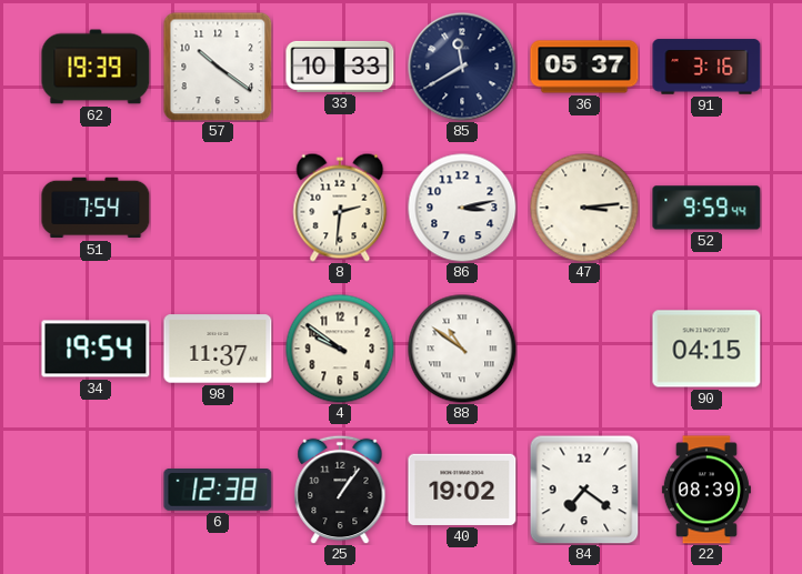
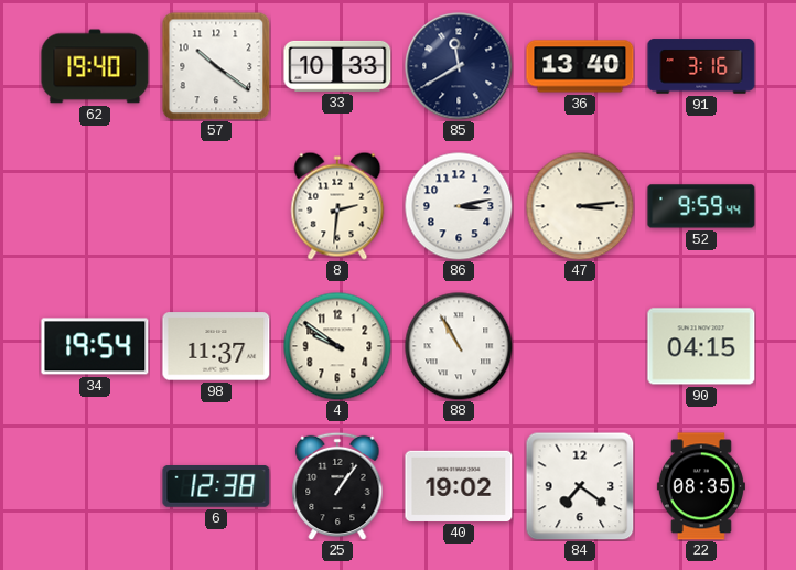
62: 19:39 -> 19:40 (95, 66)
36: 05:37 -> 13:40 (580, 66)
51: 7:54 -> none (96, 208)
88: 10:51 -> 10:55 (459, 346)
22: 08:39 -> 08:35 (701, 486)
